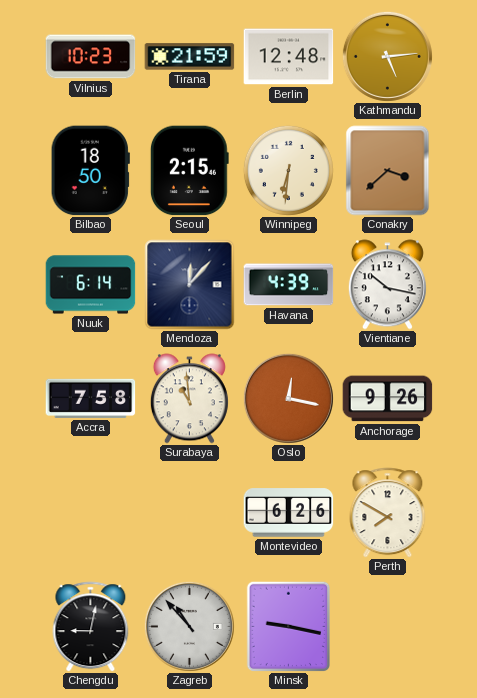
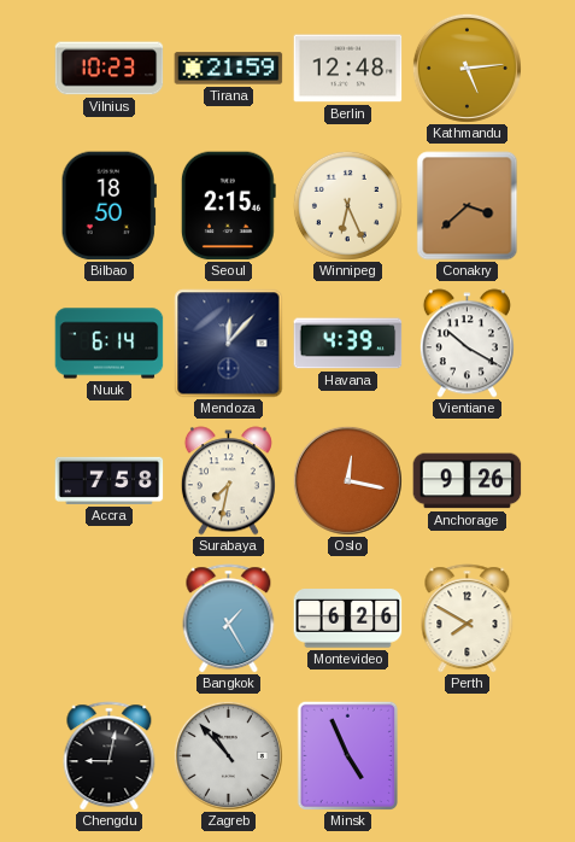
Winnipeg: 6:31 -> 6:26 (347, 205)
Vientiane: 10:17 -> 10:20 (467, 344)
Surabaya: 10:59 -> 7:32 (228, 481)
Bangkok: none -> 1:25 (229, 619)
Minsk: 9:17 -> 4:56 (347, 755)
